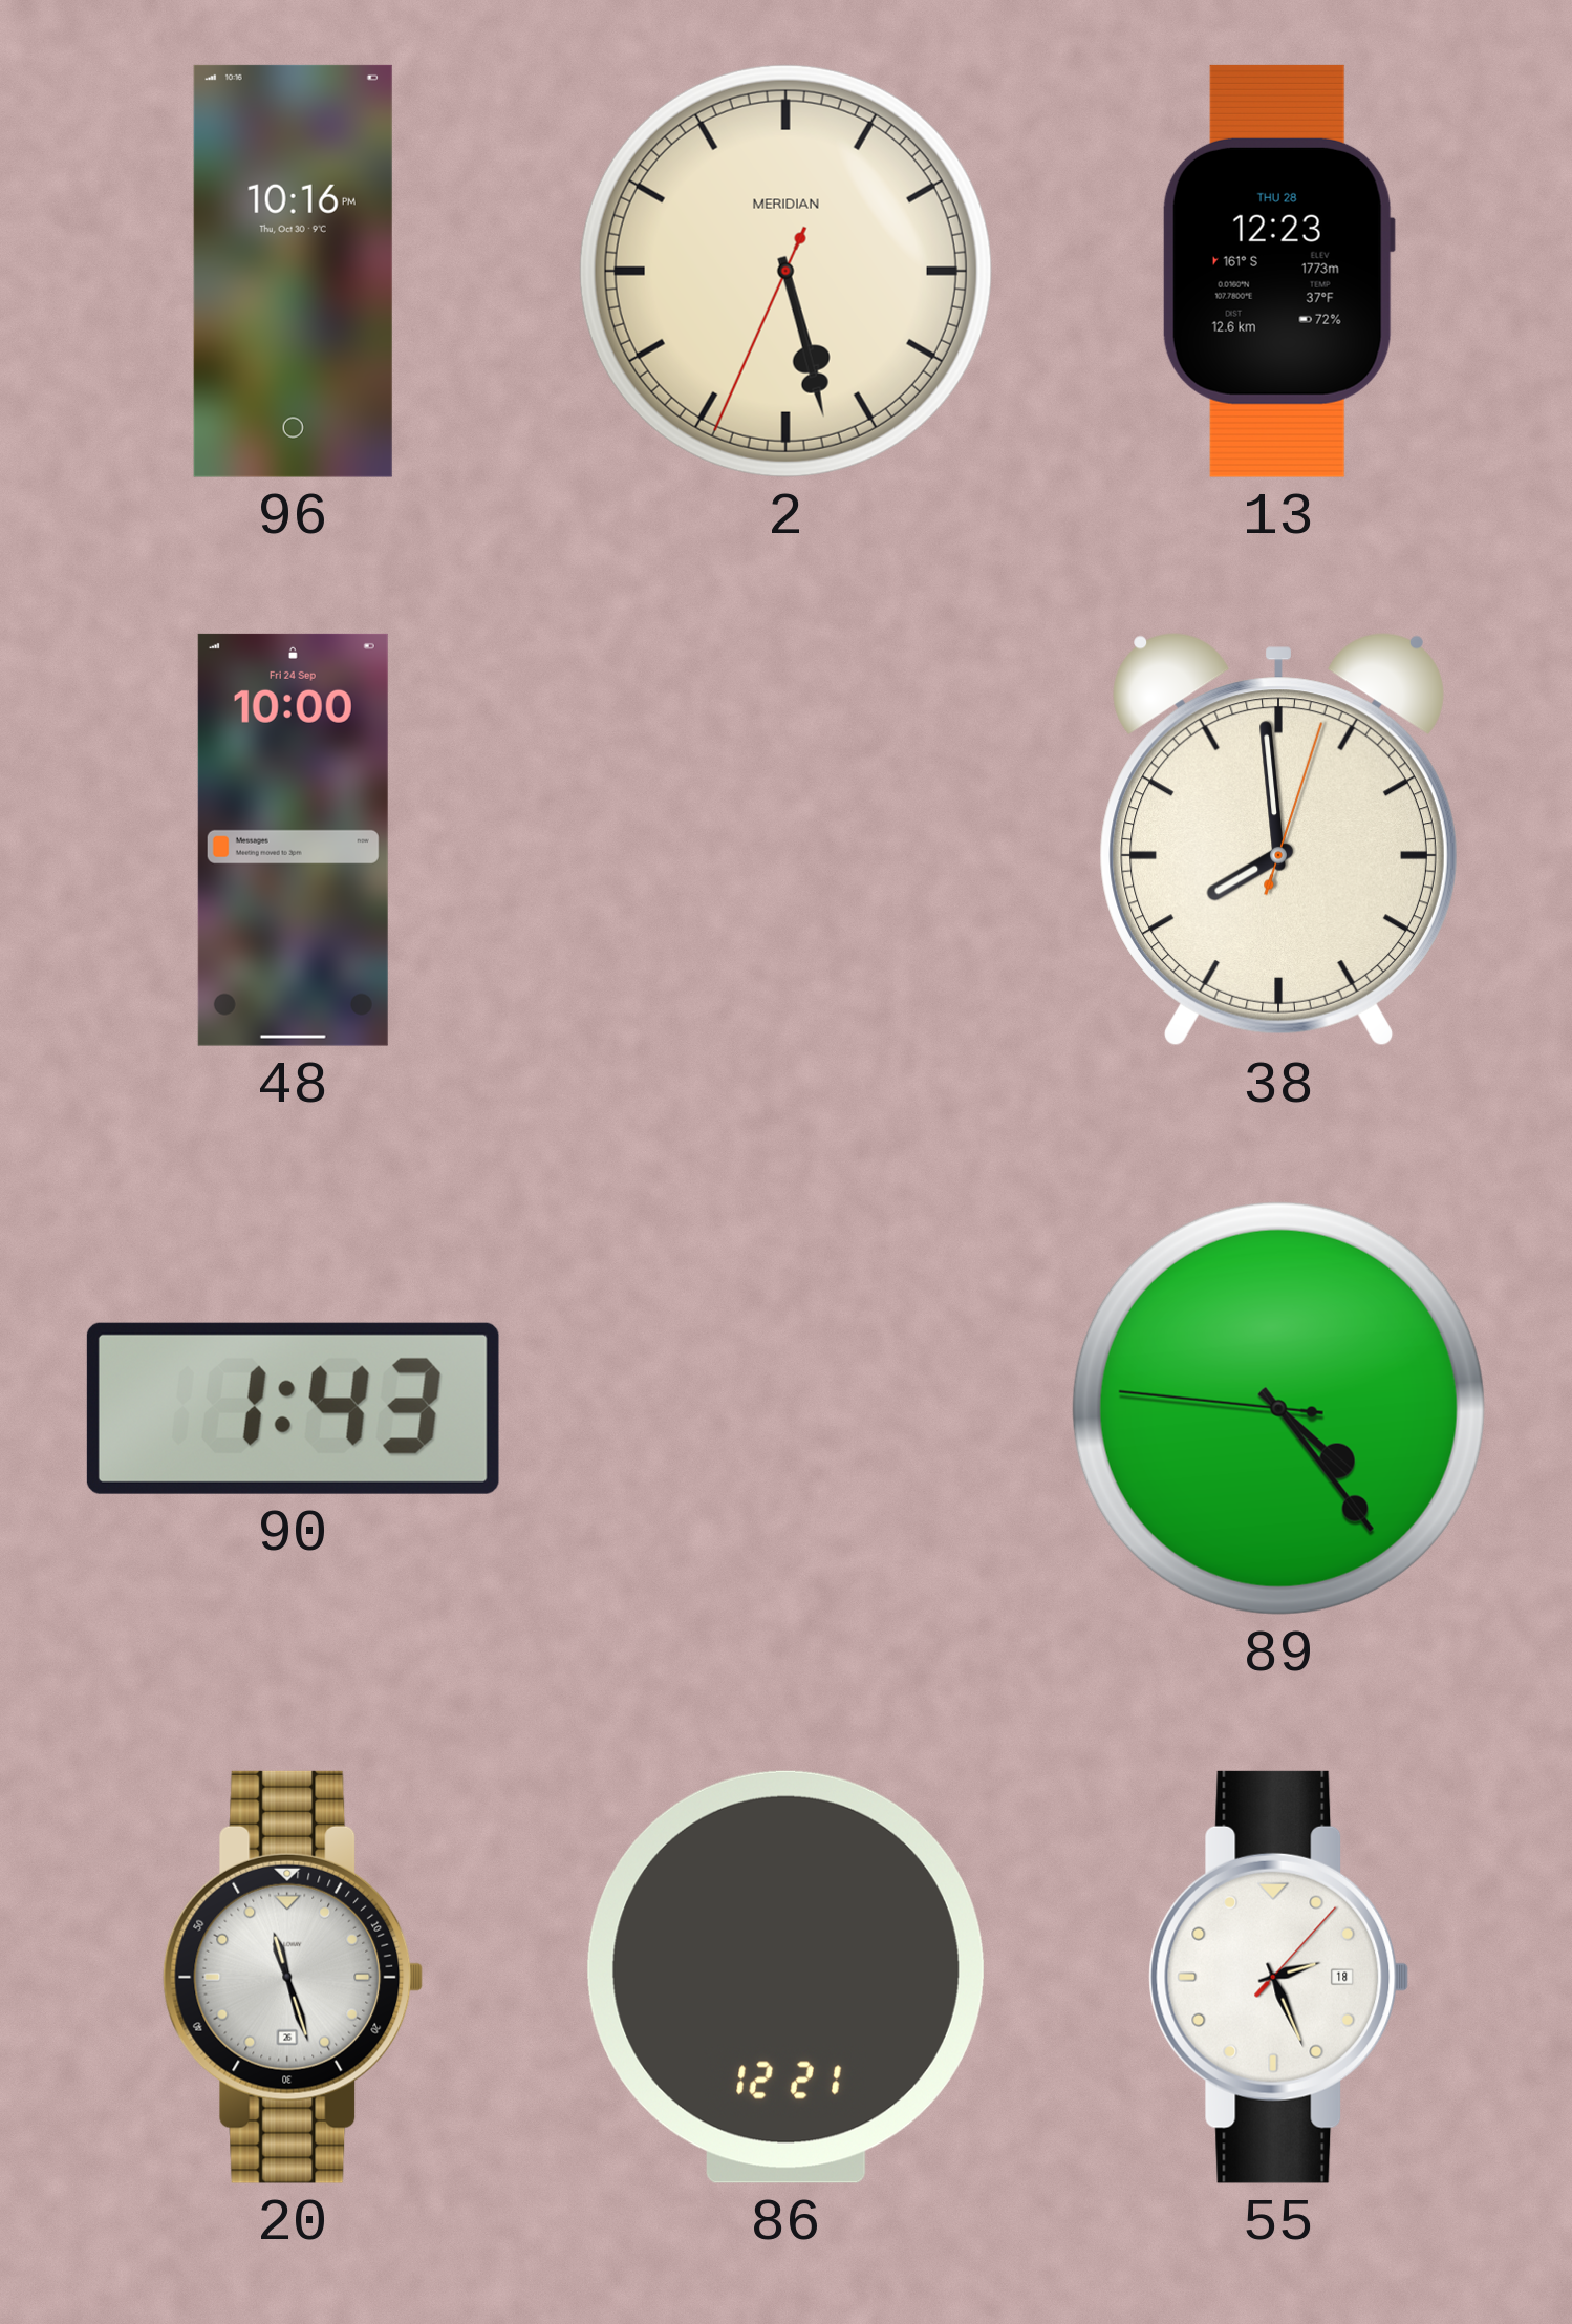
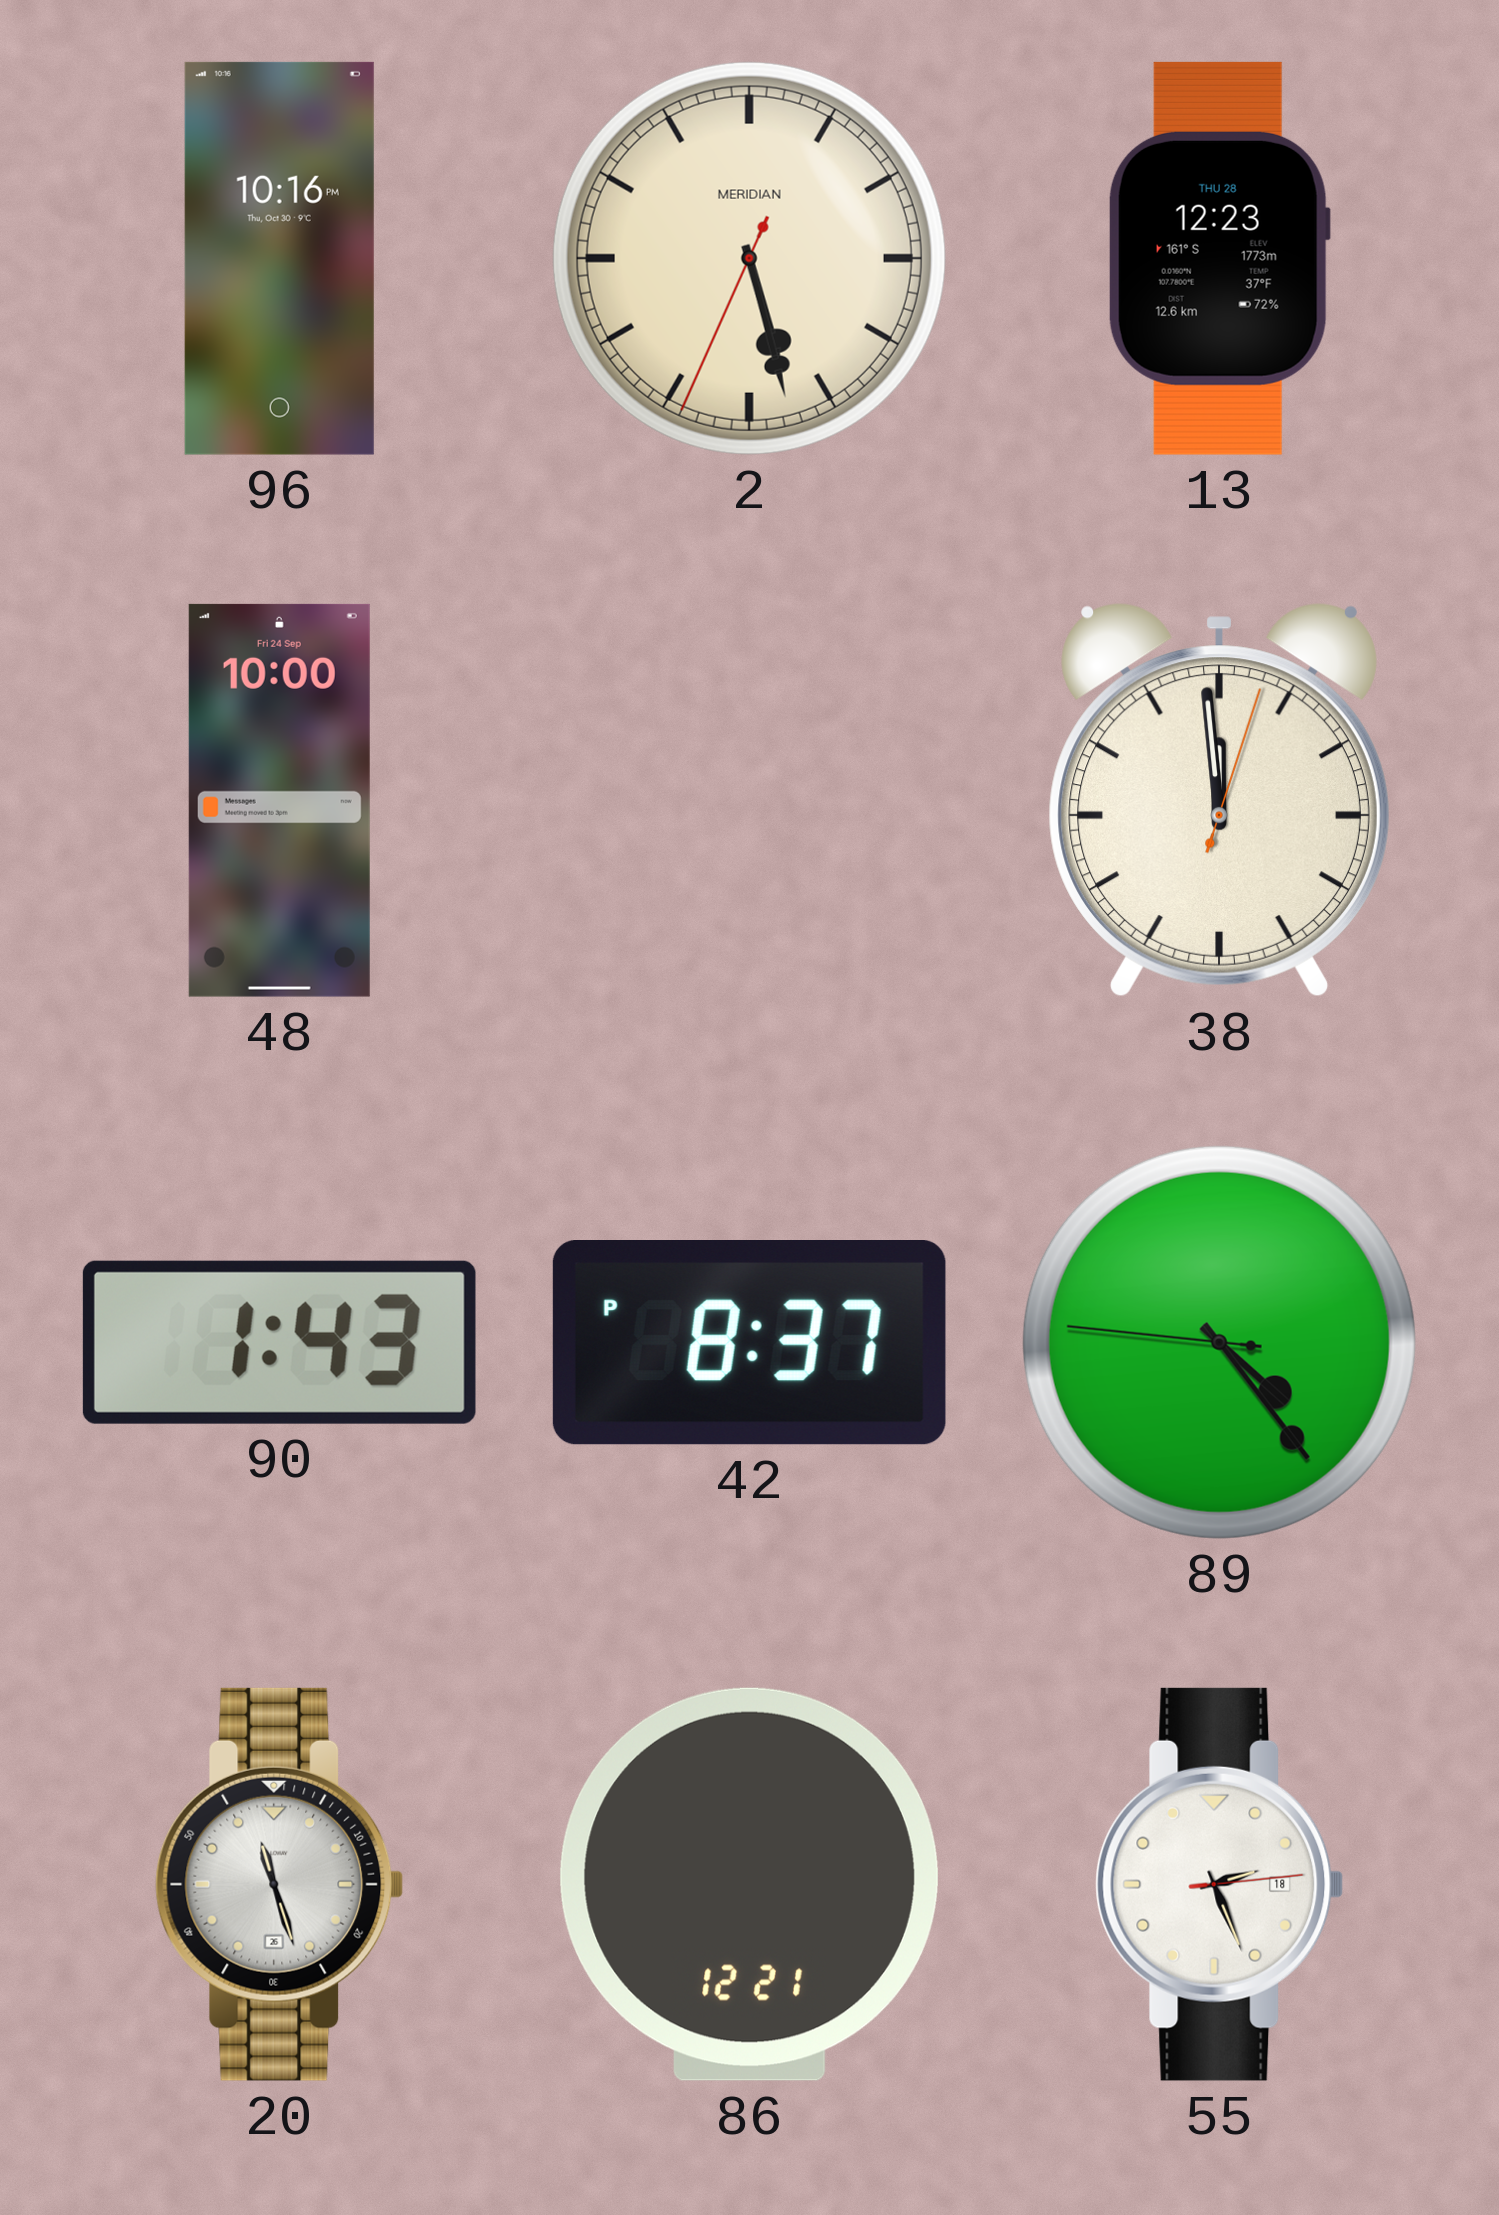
38: 7:59 -> 11:59 (1219, 800)
42: none -> 8:37 (749, 1343)
55: 2:26:07 -> 2:26:14 (1220, 1884)
